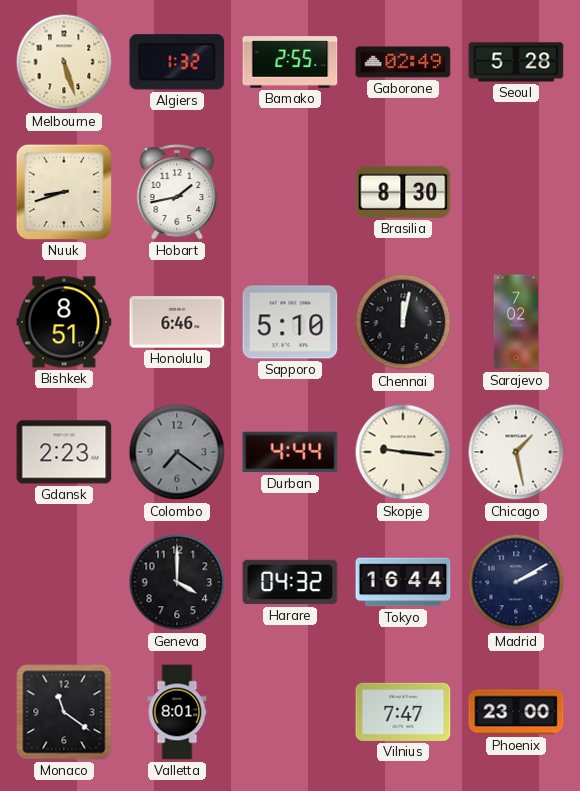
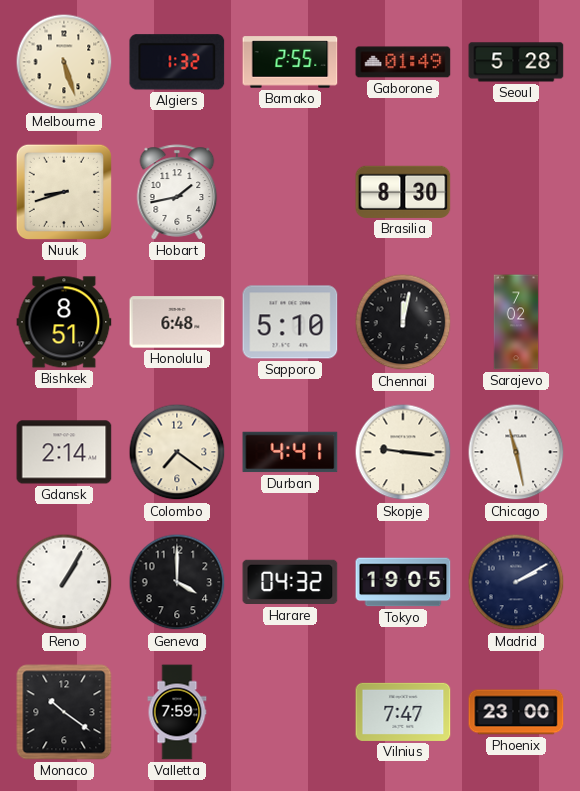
Gaborone: 02:49 -> 01:49 (403, 62)
Honolulu: 6:46 -> 6:48 (177, 322)
Gdansk: 2:23 -> 2:14 (64, 452)
Colombo dial: grey -> cream (177, 452)
Durban: 4:44 -> 4:41 (290, 452)
Chicago: 1:28 -> 11:28 (516, 452)
Reno: none -> 1:05 (64, 582)
Tokyo: 16:44 -> 19:05 (403, 582)
Monaco: 11:21 -> 10:21 (64, 712)
Valletta: 8:01 -> 7:59 (177, 712)
